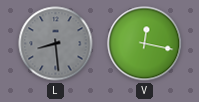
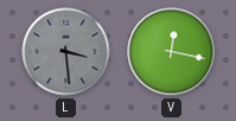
L: 8:29 -> 3:29 (66, 52)
